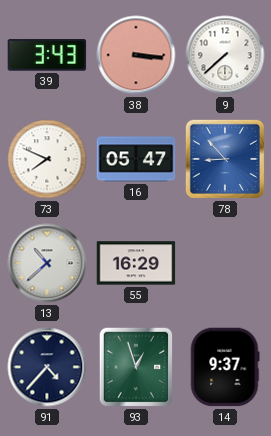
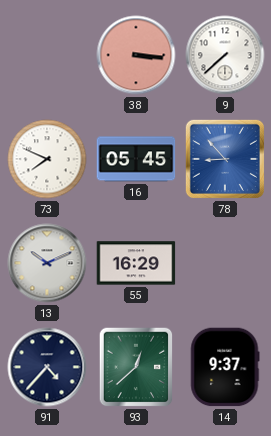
39: 3:43 -> none (47, 55)
16: 05:47 -> 05:45 (136, 159)
13: 10:38 -> 10:11 (47, 263)
93: 12:57 -> 12:38 (136, 367)
